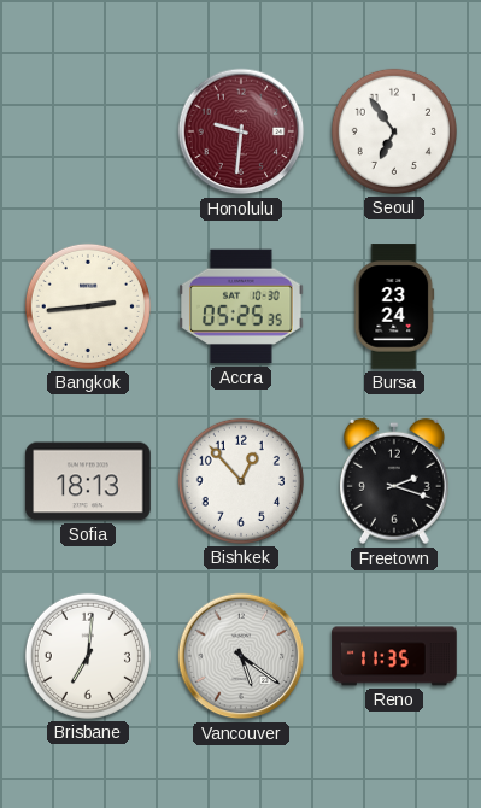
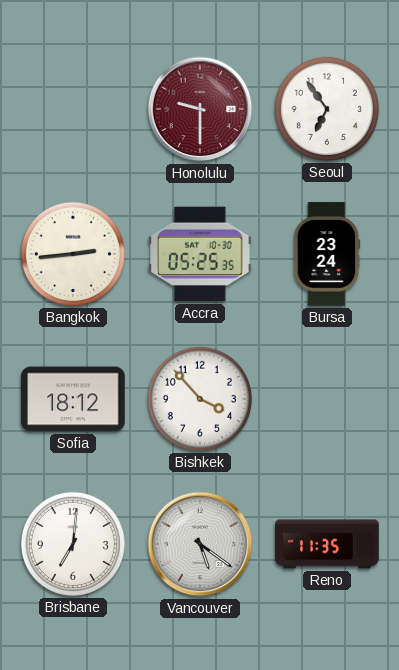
Honolulu: 9:31 -> 9:30 (200, 109)
Sofia: 18:13 -> 18:12 (73, 399)
Bishkek: 12:53 -> 3:53 (200, 399)
Freetown: 2:18 -> none (394, 481)
